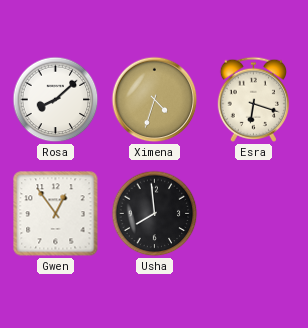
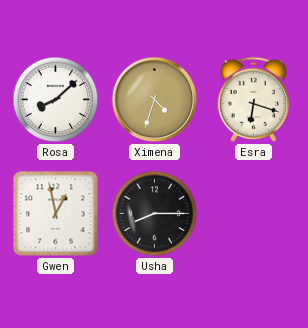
Gwen: 12:54 -> 12:58 (56, 214)
Usha: 7:59 -> 8:15 (155, 214)
